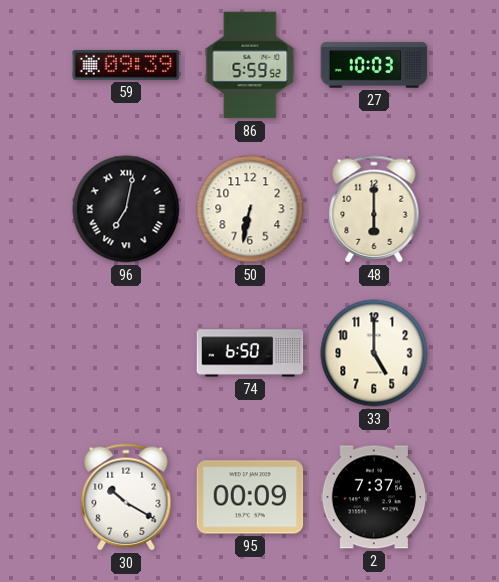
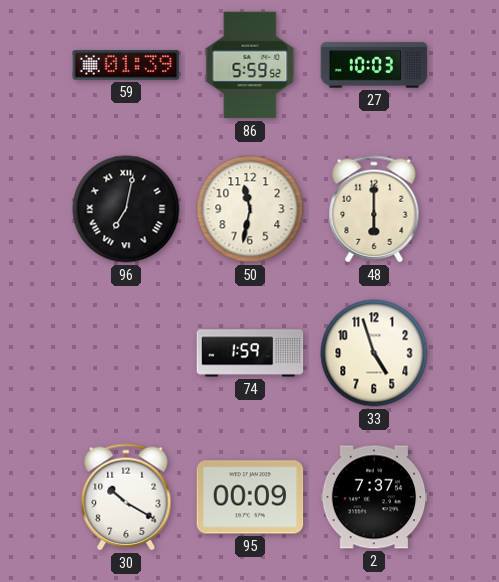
59: 09:39 -> 01:39 (126, 65)
50: 6:32 -> 11:32 (250, 209)
74: 6:50 -> 1:59 (250, 353)
33: 5:00 -> 4:57 (374, 353)
